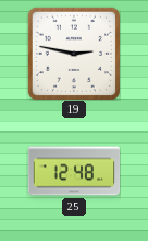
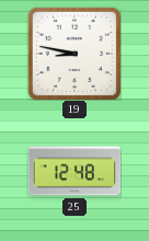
19: 2:47 -> 8:47 (73, 53)
